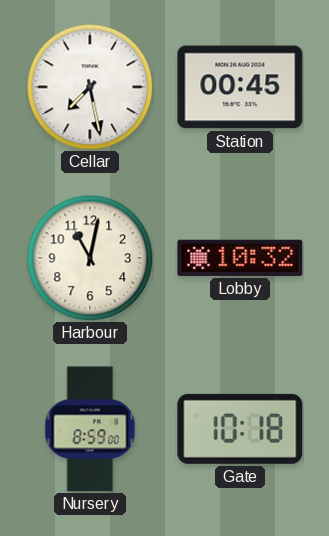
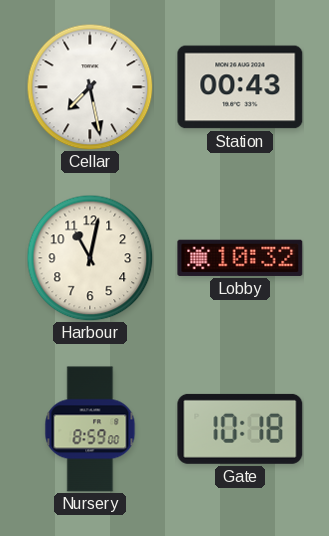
Station: 00:45 -> 00:43 (240, 87)
